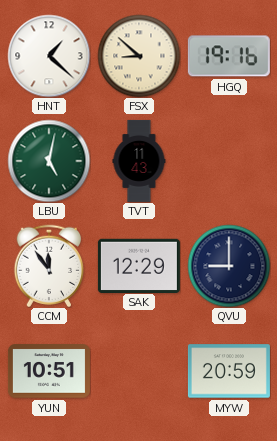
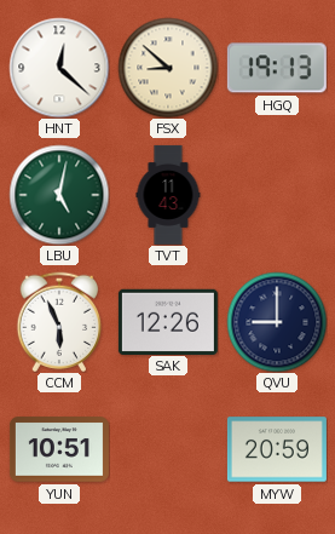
HNT: 1:22 -> 12:22 (59, 68)
HGQ: 19:16 -> 19:13 (277, 68)
CCM: 11:54 -> 5:56 (59, 322)
SAK: 12:29 -> 12:26 (168, 321)
